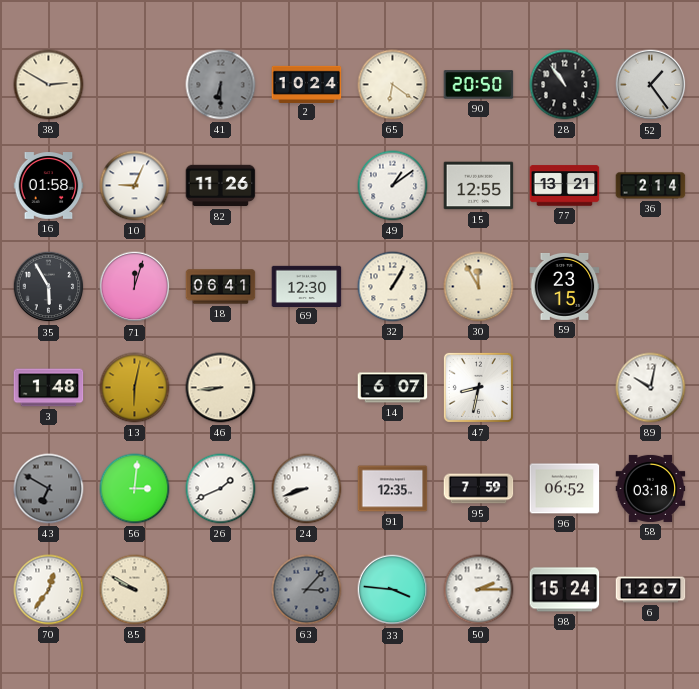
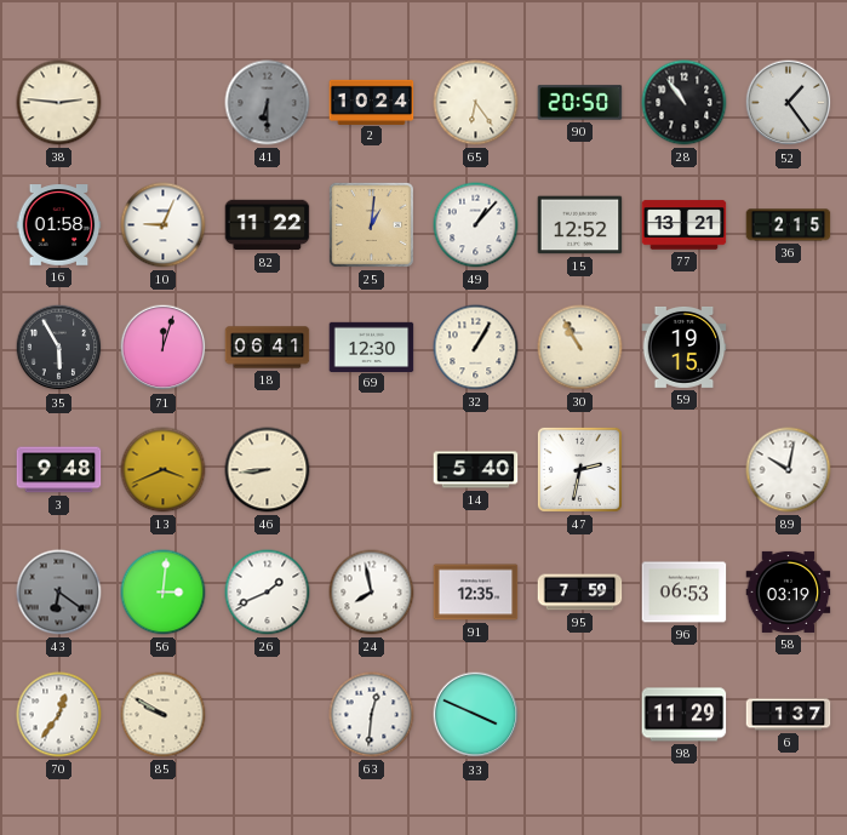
38: 2:50 -> 2:46 (59, 103)
65: 6:21 -> 6:24 (476, 103)
82: 11:26 -> 11:22 (268, 225)
25: none -> 1:01 (371, 224)
49: 1:09 -> 1:07 (476, 225)
15: 12:55 -> 12:52 (580, 225)
36: 2:14 -> 2:15 (789, 225)
30: 11:55 -> 10:55 (580, 348)
59: 23:15 -> 19:15 (685, 347)
3: 1:48 -> 9:48 (59, 470)
13: 6:02 -> 3:41 (164, 470)
14: 6:07 -> 5:40 (476, 470)
47: 8:32 -> 2:32 (579, 469)
43: 6:50 -> 6:21 (59, 593)
24: 8:42 -> 7:58 (372, 593)
96: 06:52 -> 06:53 (685, 593)
58: 03:18 -> 03:19 (789, 591)
63: 3:07 -> 12:31 (372, 715)
63 dial: grey -> white (372, 715)
33: 3:46 -> 3:49 (476, 715)
50: 2:15 -> none (479, 590)
98: 15:24 -> 11:29 (685, 715)
6: 12:07 -> 1:37 (789, 715)
